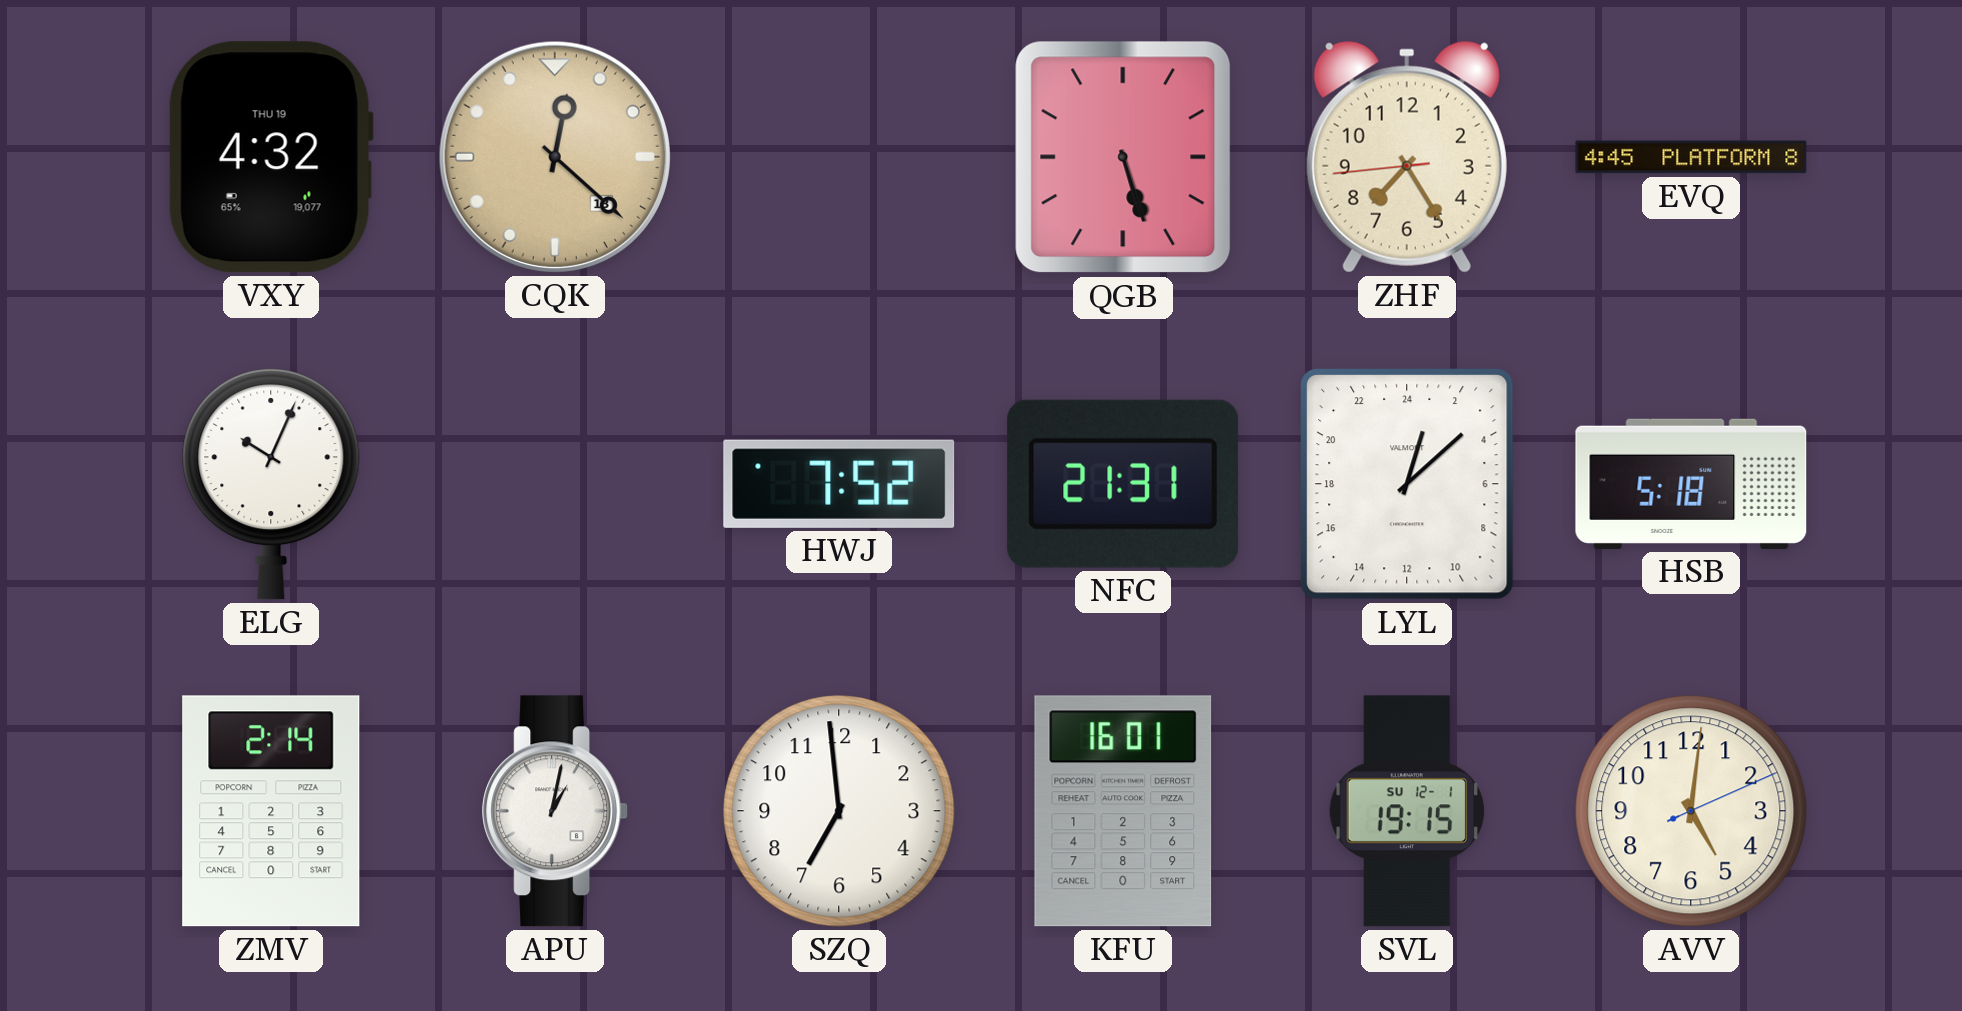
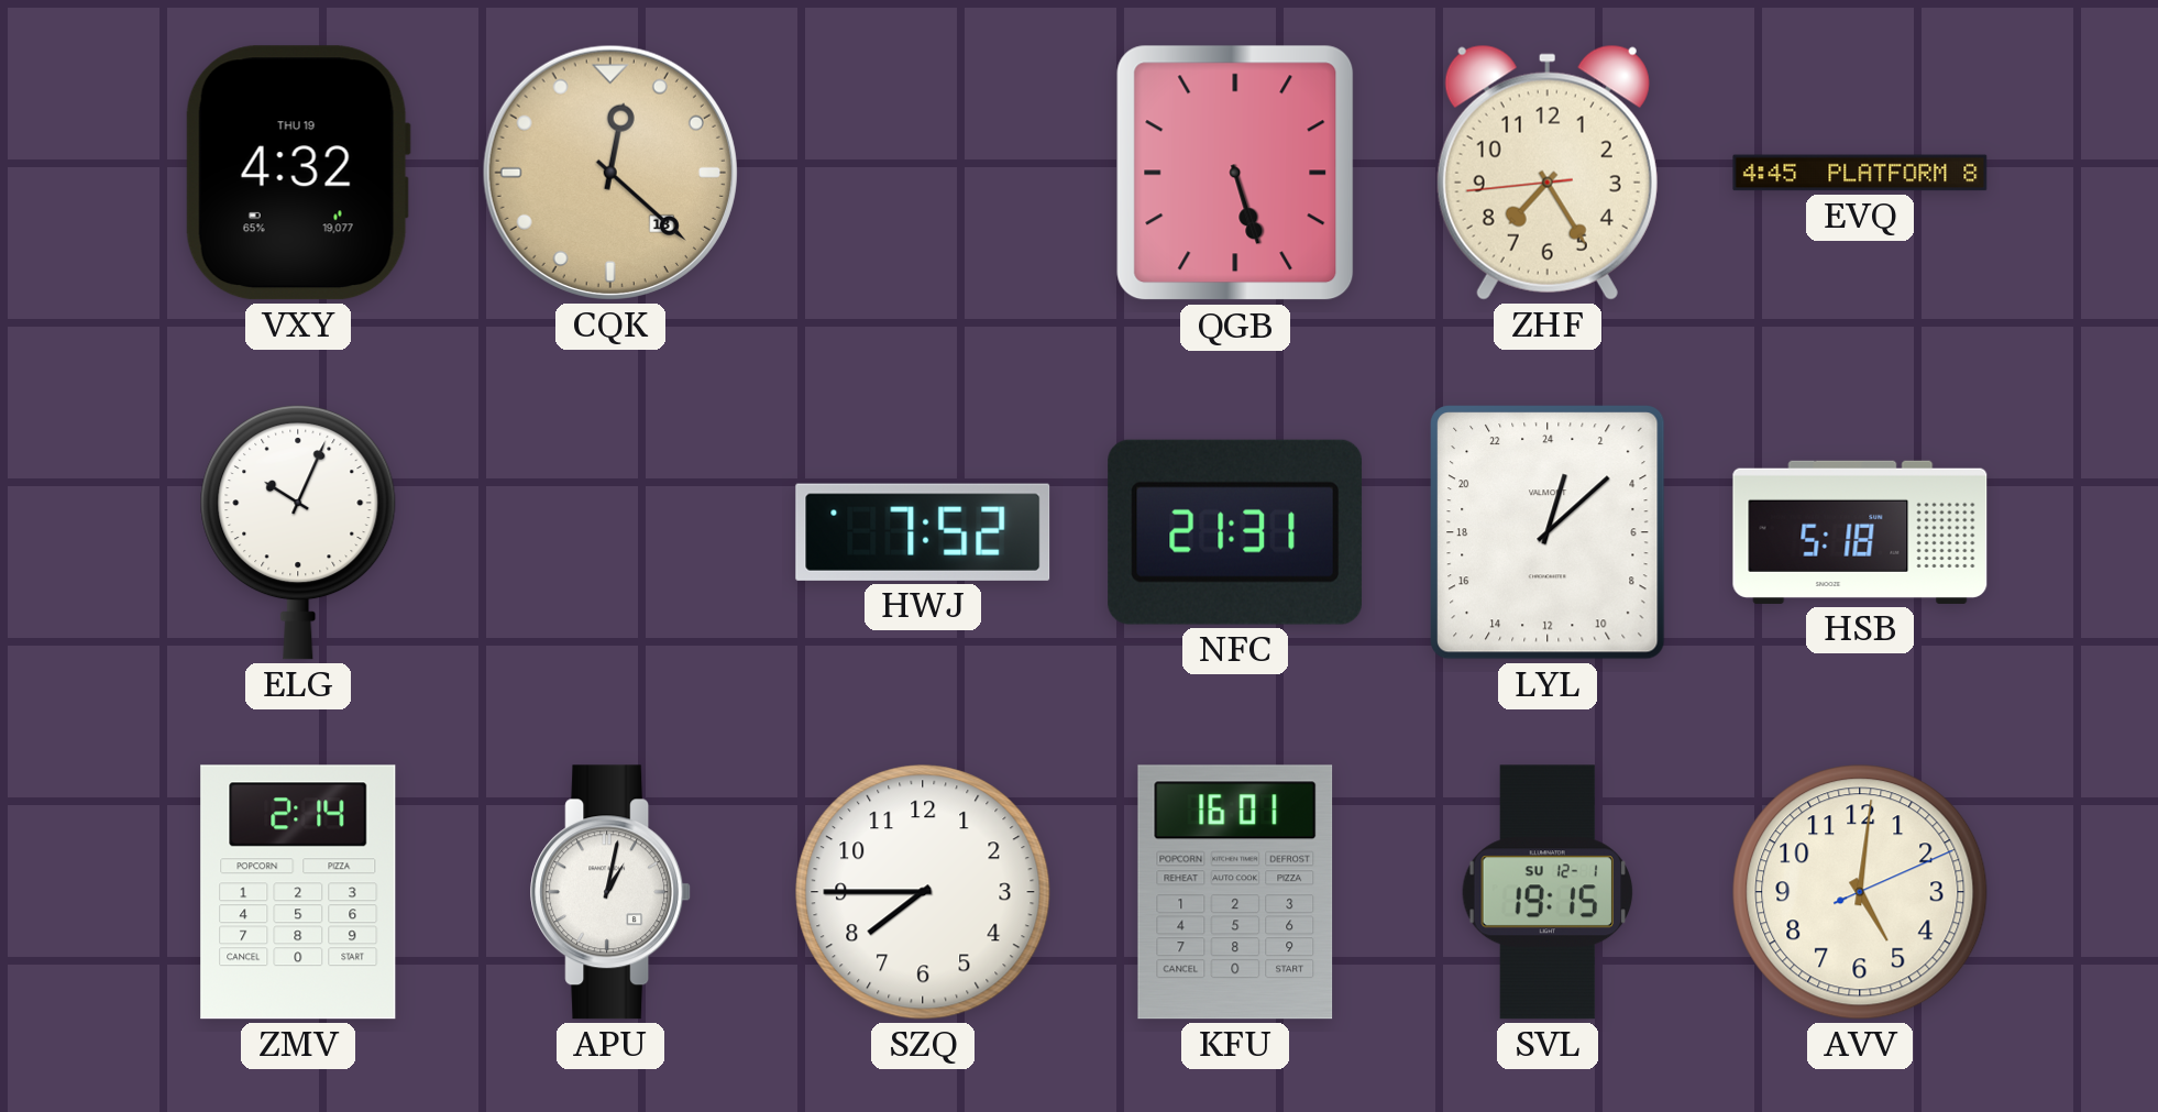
SZQ: 6:59 -> 7:45 (923, 892)
